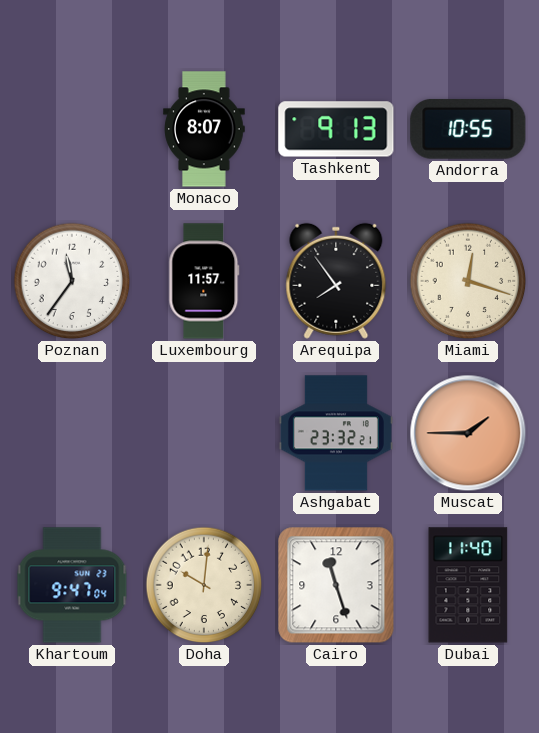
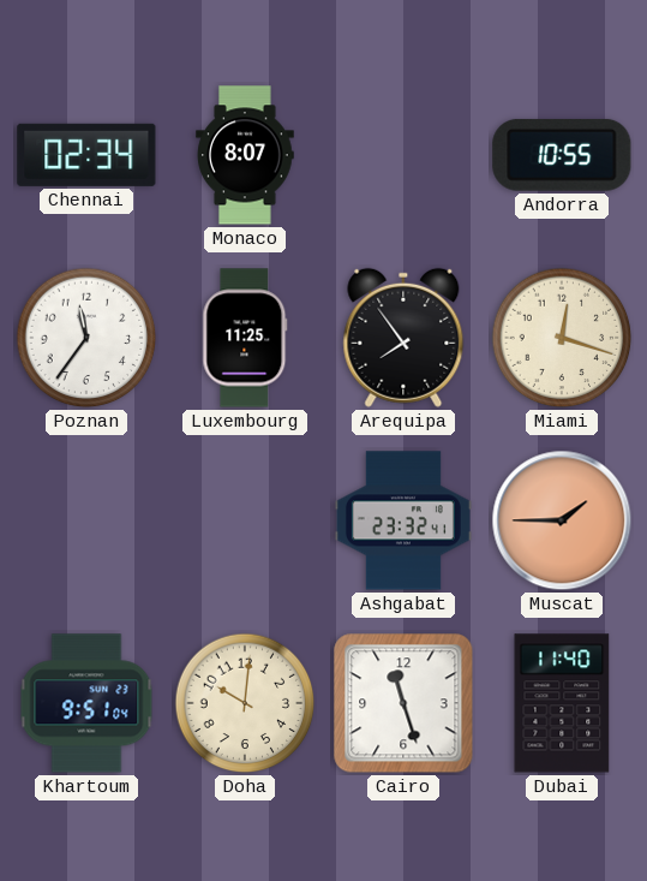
Chennai: none -> 02:34 (86, 155)
Tashkent: 9:13 -> none (336, 129)
Luxembourg: 11:57 -> 11:25 (245, 338)
Ashgabat: 23:32:21 -> 23:32:41 (403, 520)
Khartoum: 9:47 -> 9:51 (86, 703)
